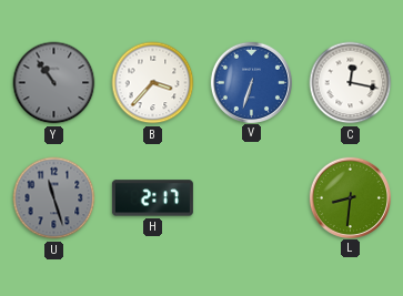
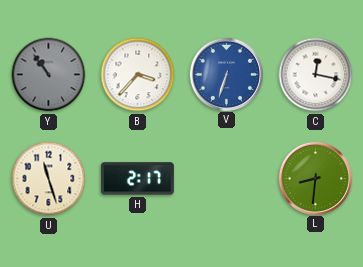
U dial: grey -> cream (49, 179)
